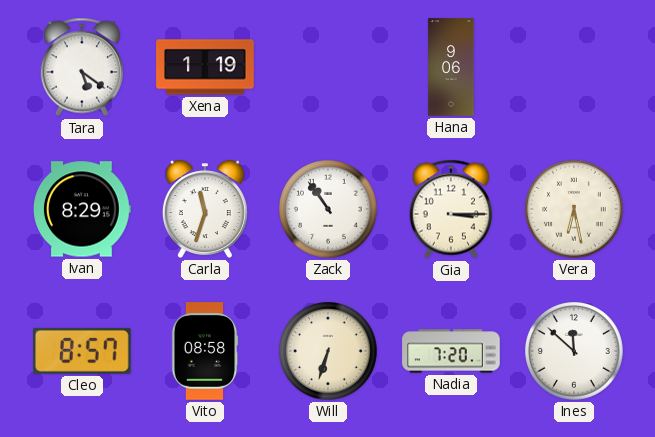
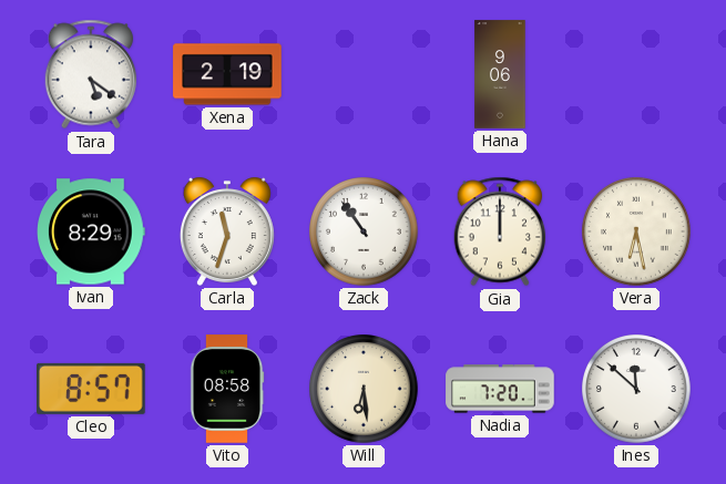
Xena: 1:19 -> 2:19 (227, 74)
Gia: 3:15 -> 12:00 (500, 231)
Will: 6:33 -> 6:29 (365, 390)
